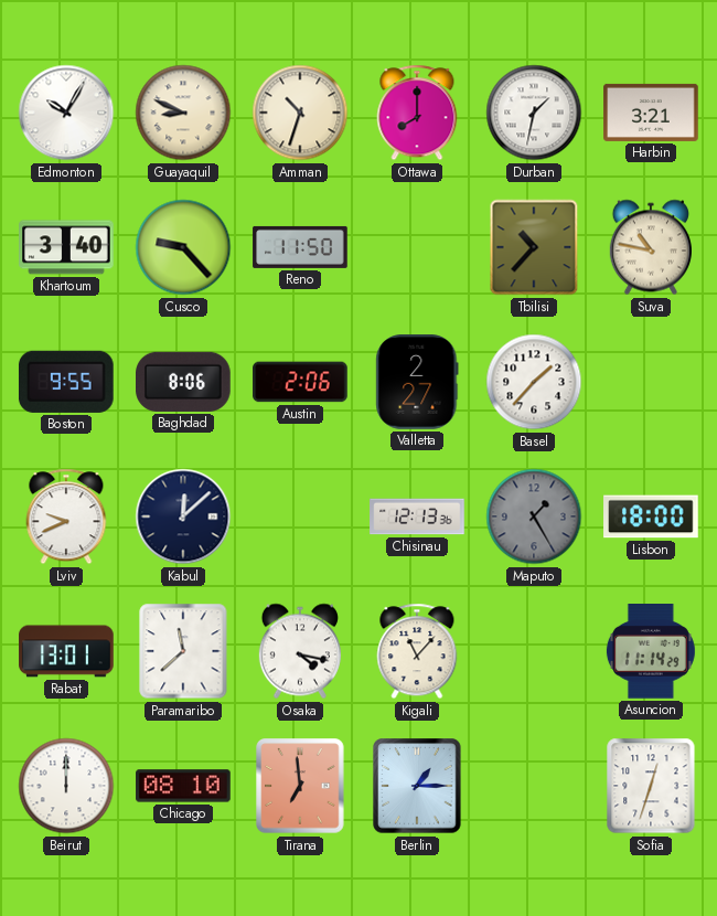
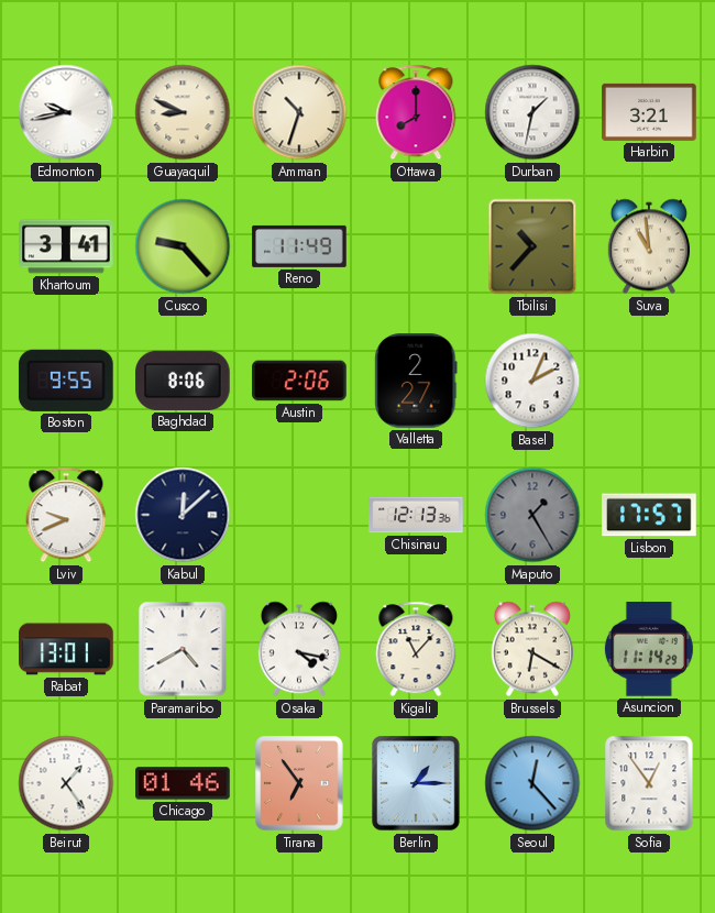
Edmonton: 10:05 -> 9:43 (66, 112)
Khartoum: 3:40 -> 3:41 (66, 246)
Reno: 11:50 -> 11:49 (299, 246)
Suva: 10:47 -> 10:59 (649, 246)
Basel: 1:37 -> 2:04 (532, 381)
Lisbon: 18:00 -> 17:57 (649, 515)
Paramaribo: 11:38 -> 4:40 (183, 649)
Brussels: none -> 6:20 (532, 649)
Beirut: 12:00 -> 1:24 (66, 783)
Chicago: 08:10 -> 01:46 (183, 783)
Tirana: 6:59 -> 6:54 (299, 783)
Seoul: none -> 12:23 (532, 783)
Sofia: 12:33 -> 12:54 (649, 783)
